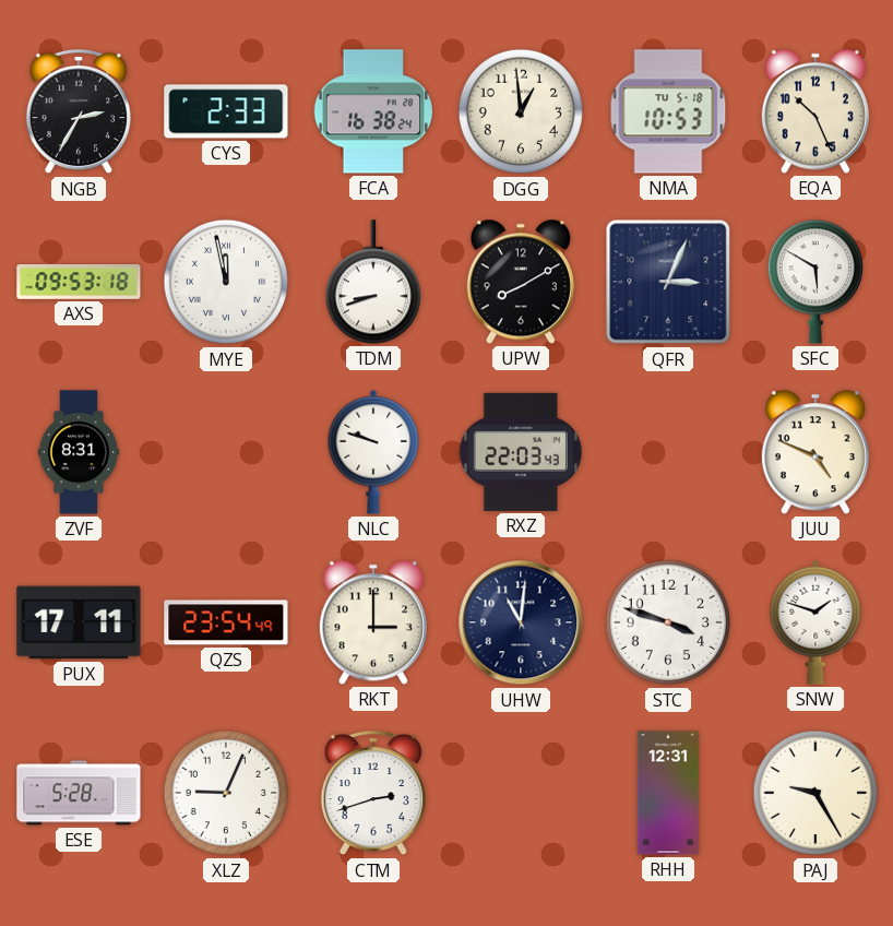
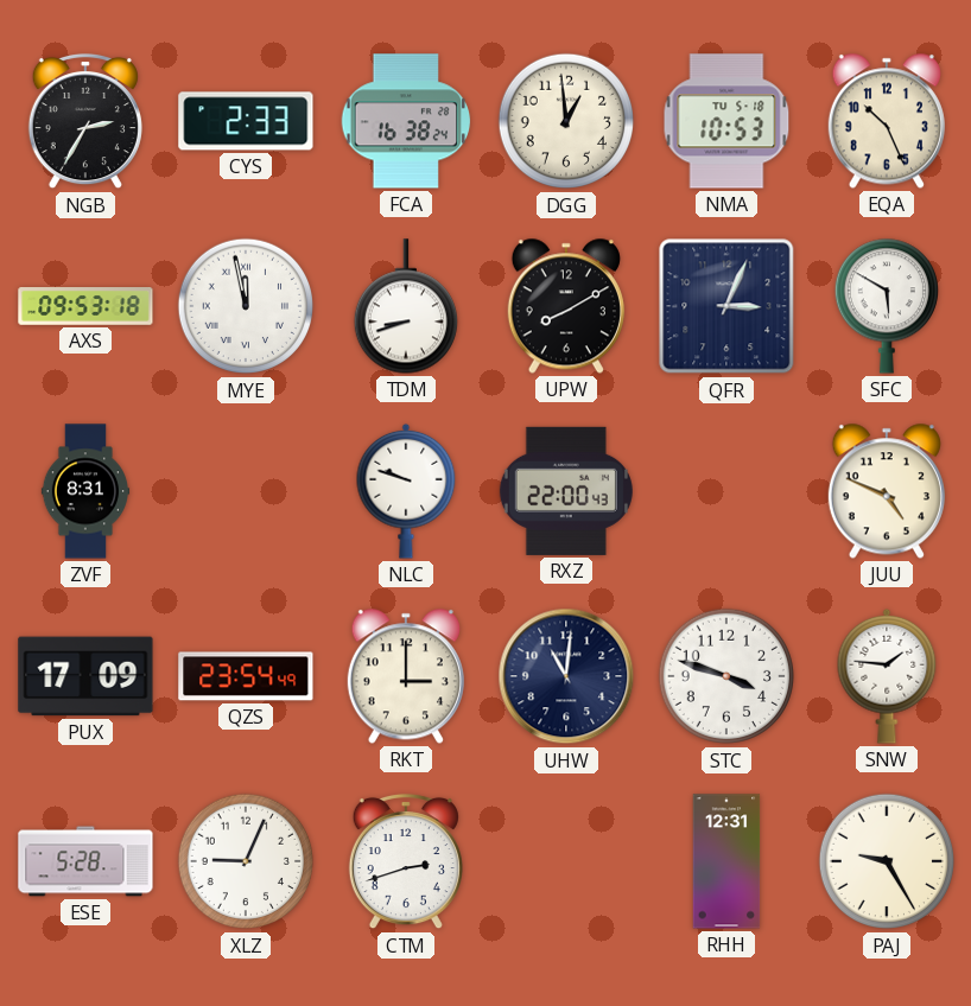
RXZ: 22:03 -> 22:00 (566, 491)
PUX: 17:11 -> 17:09 (85, 676)
SNW: 1:48 -> 1:46 (887, 676)
